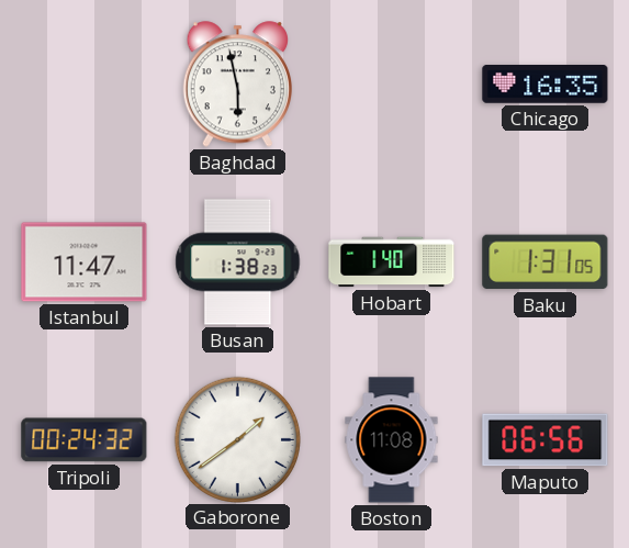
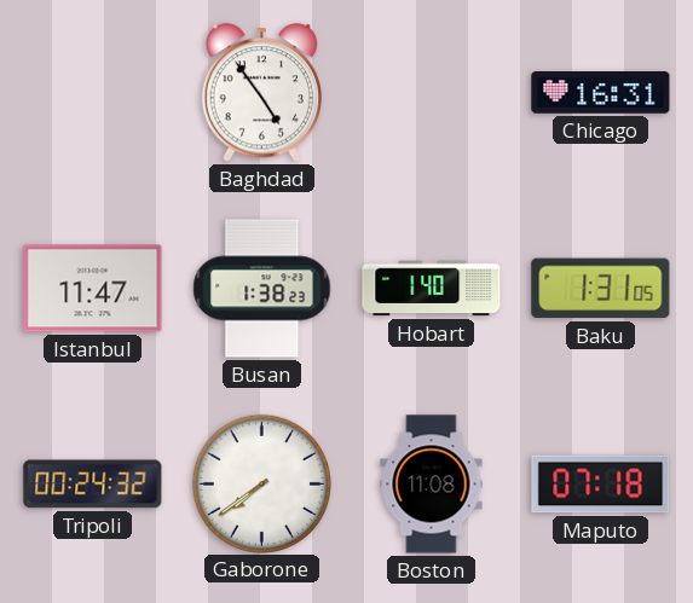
Baghdad: 5:58 -> 4:54 (261, 93)
Chicago: 16:35 -> 16:31 (601, 93)
Gaborone: 1:39 -> 7:39 (261, 483)
Maputo: 06:56 -> 07:18 (601, 485)
